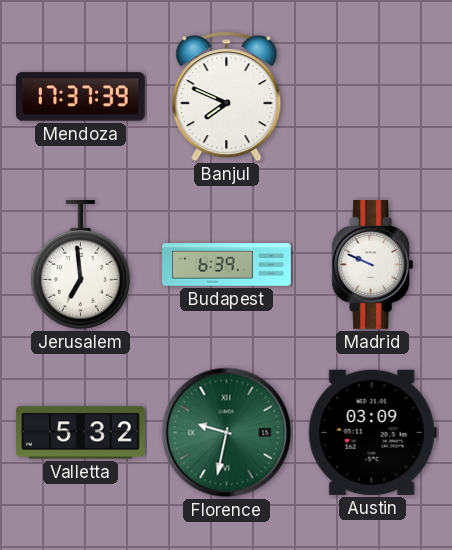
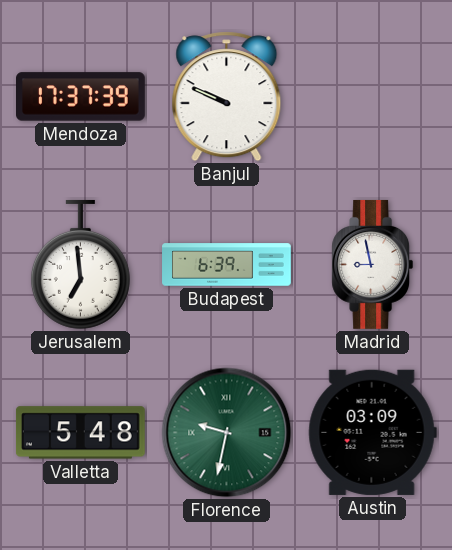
Banjul: 7:49 -> 9:49 (227, 97)
Madrid: 9:49 -> 8:58 (373, 264)
Valletta: 5:32 -> 5:48 (80, 433)
